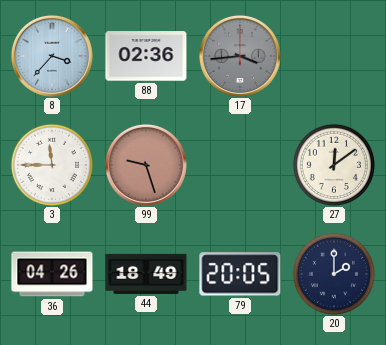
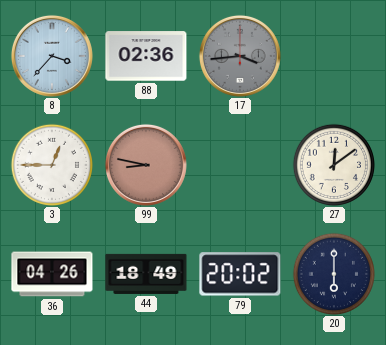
3: 11:45 -> 12:45 (51, 164)
99: 9:27 -> 8:47 (146, 165)
79: 20:05 -> 20:02 (240, 274)
20: 2:00 -> 6:00 (333, 273)
